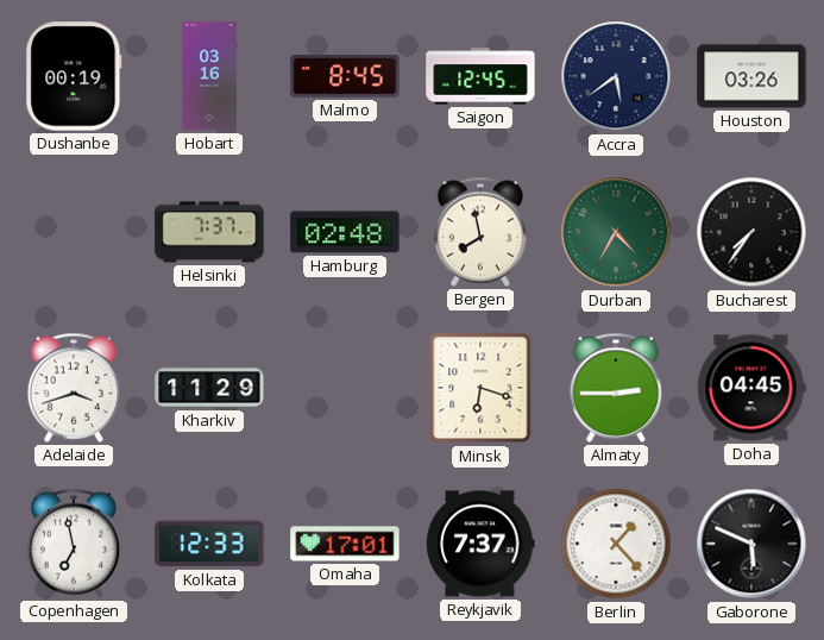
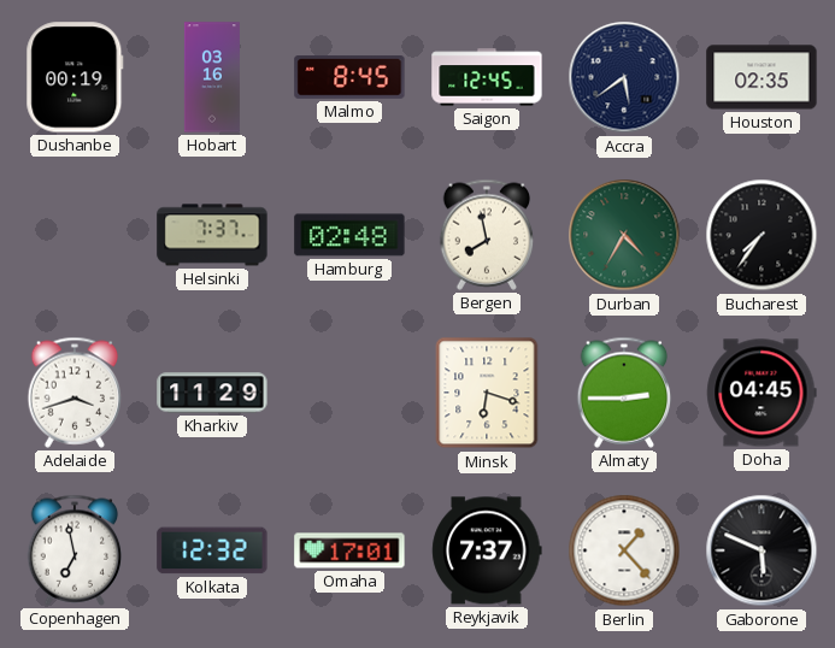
Houston: 03:26 -> 02:35 (762, 77)
Kolkata: 12:33 -> 12:32 (212, 550)
